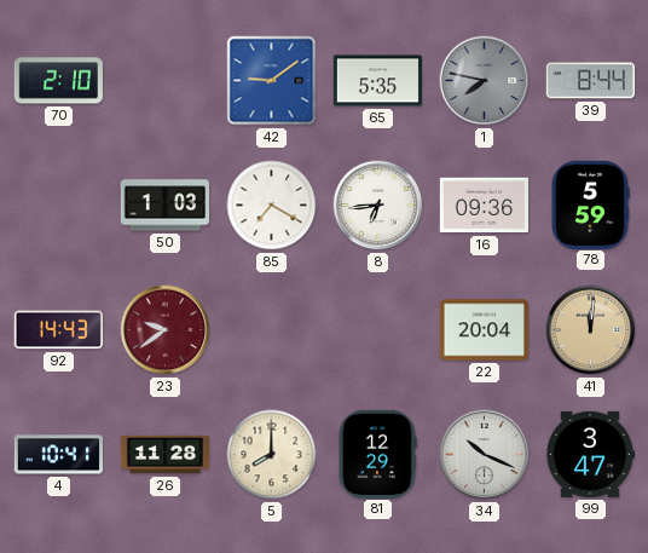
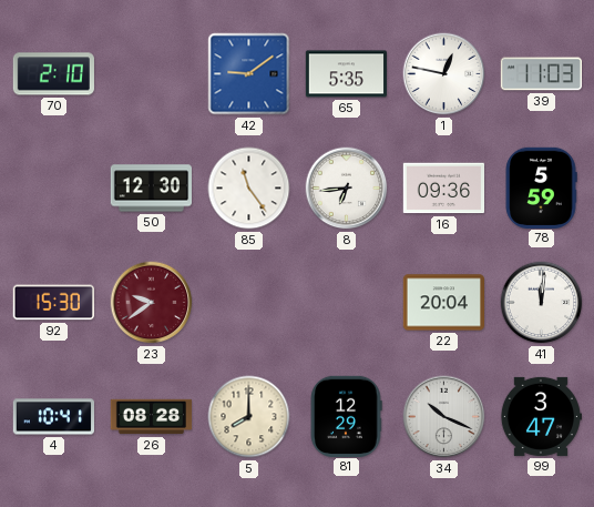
1: 7:47 -> 12:47 (444, 74)
1 dial: grey -> white (444, 74)
39: 8:44 -> 11:03 (541, 74)
50: 1:03 -> 12:30 (151, 189)
85: 7:20 -> 11:24 (249, 189)
92: 14:43 -> 15:30 (53, 303)
41 dial: champagne -> white (542, 303)
26: 11:28 -> 08:28 (152, 417)
